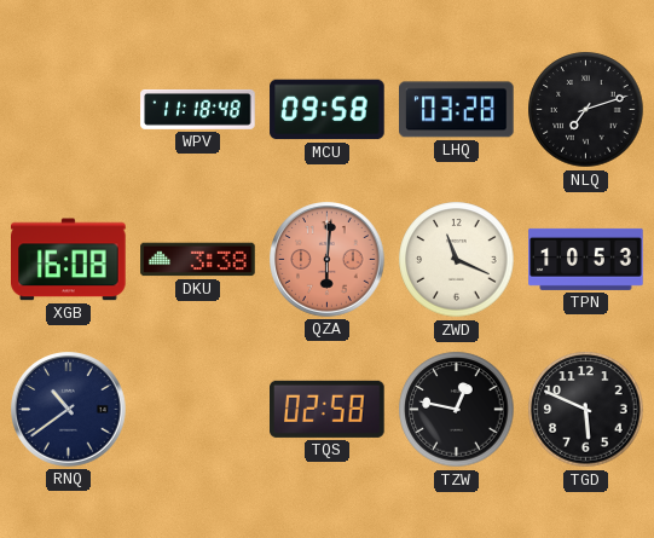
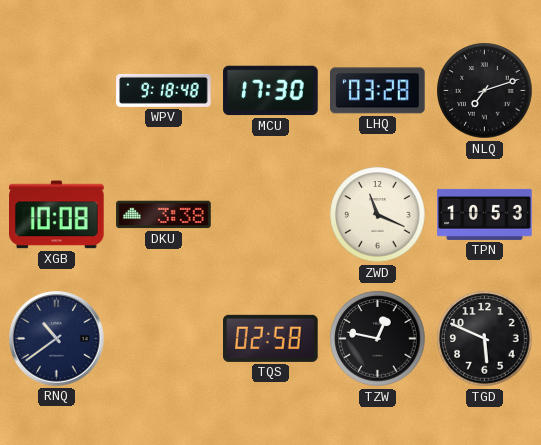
WPV: 11:18 -> 9:18 (164, 90)
MCU: 09:58 -> 17:30 (271, 91)
XGB: 16:08 -> 10:08 (57, 215)
QZA: 6:01 -> none (328, 260)
